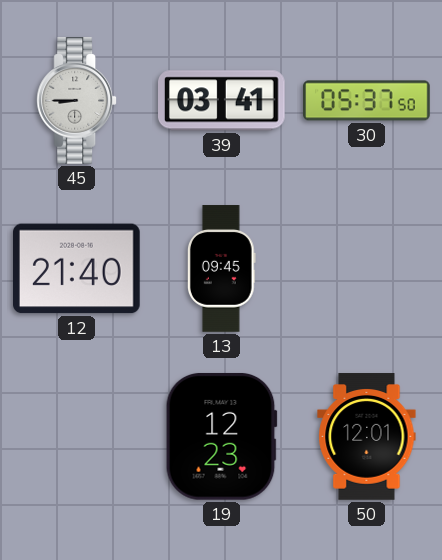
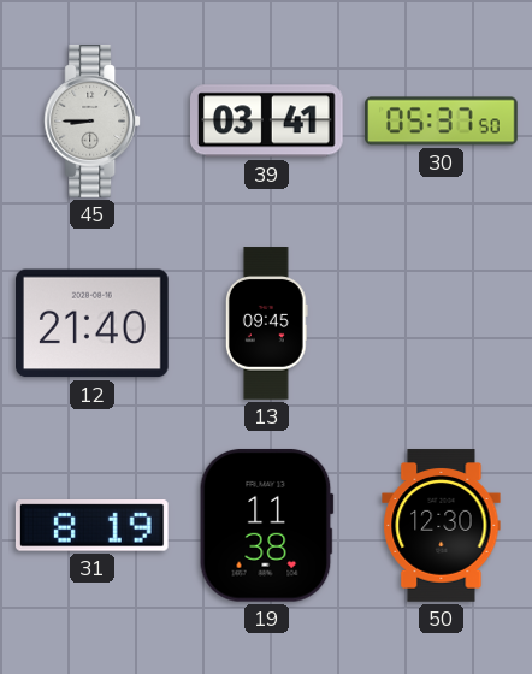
31: none -> 8:19 (91, 526)
19: 12:23 -> 11:38 (266, 525)
50: 12:01 -> 12:30 (442, 526)
